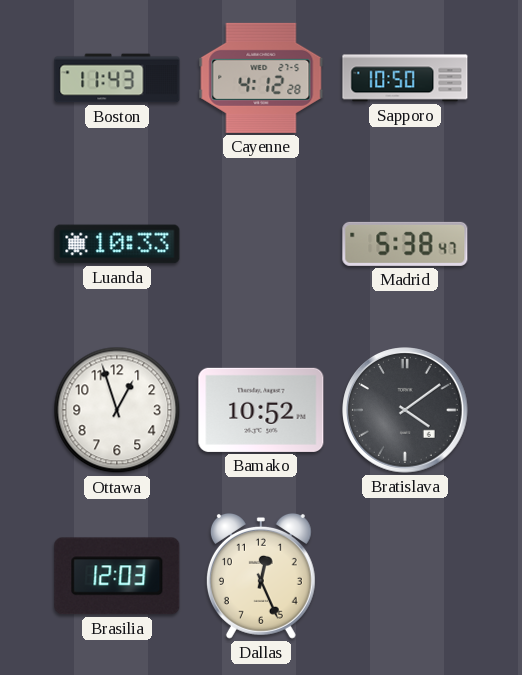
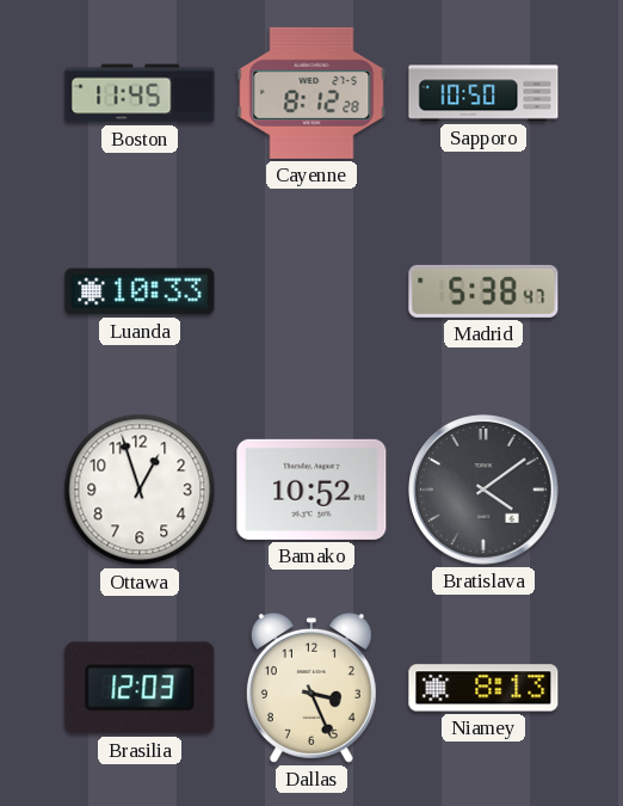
Boston: 11:43 -> 11:45 (140, 93)
Cayenne: 4:12 -> 8:12 (311, 93)
Dallas: 12:26 -> 3:26 (311, 688)
Niamey: none -> 8:13 (483, 688)
